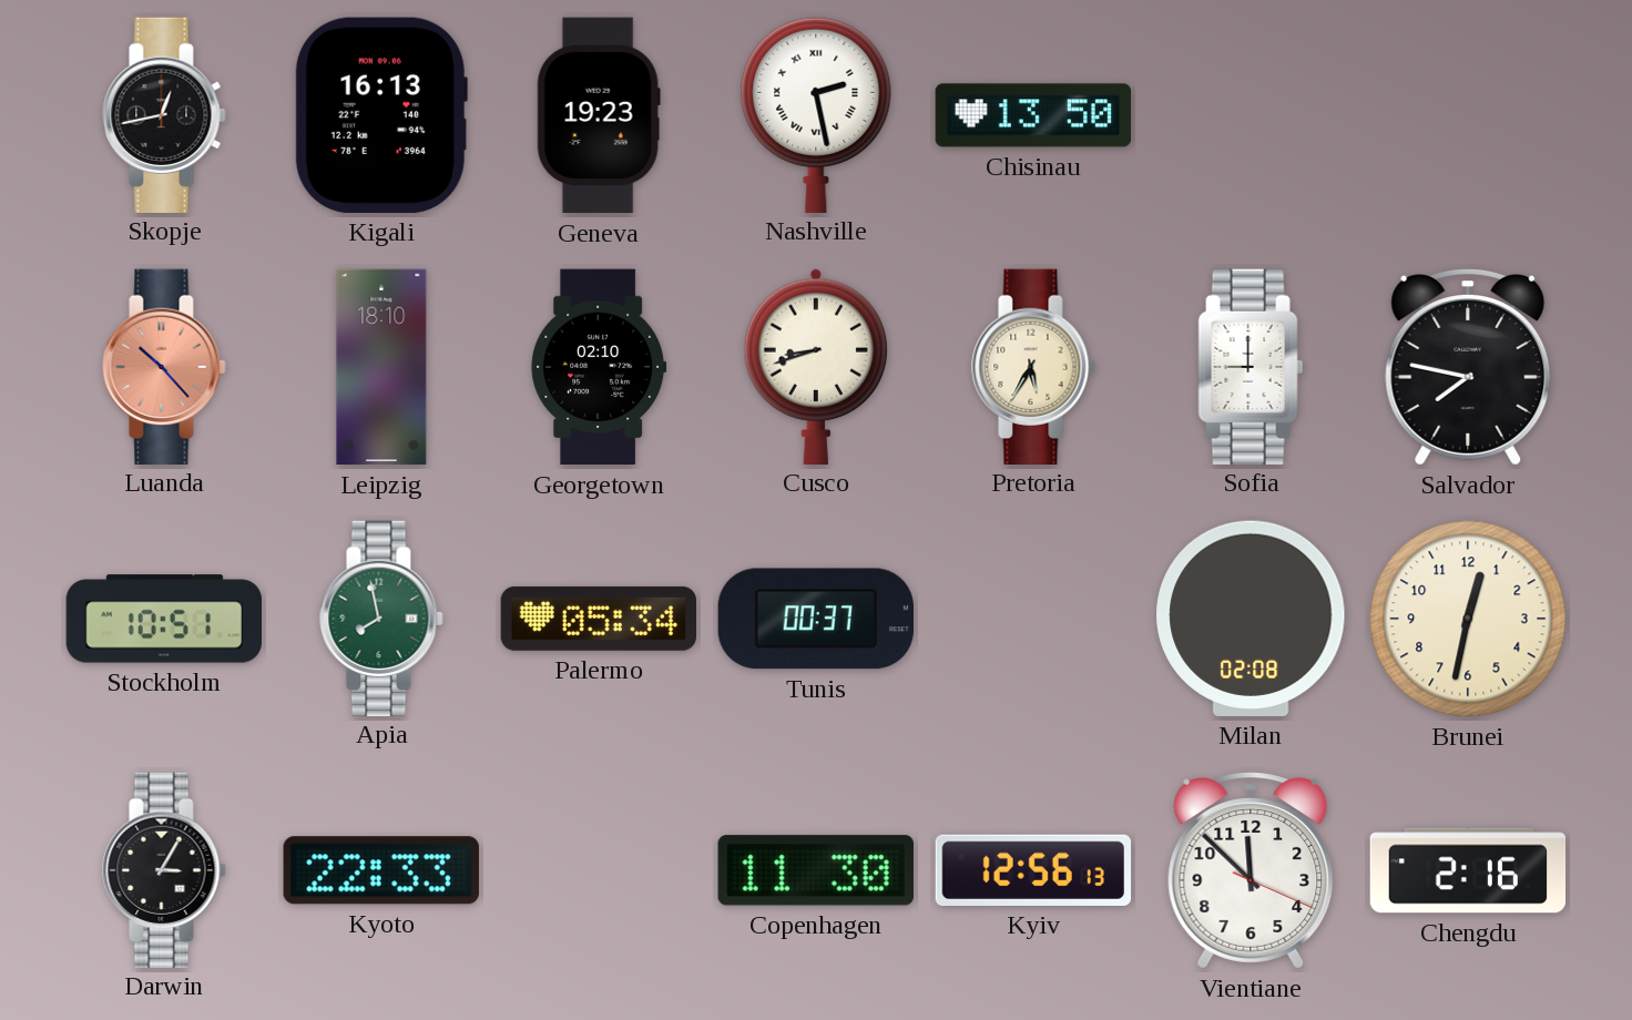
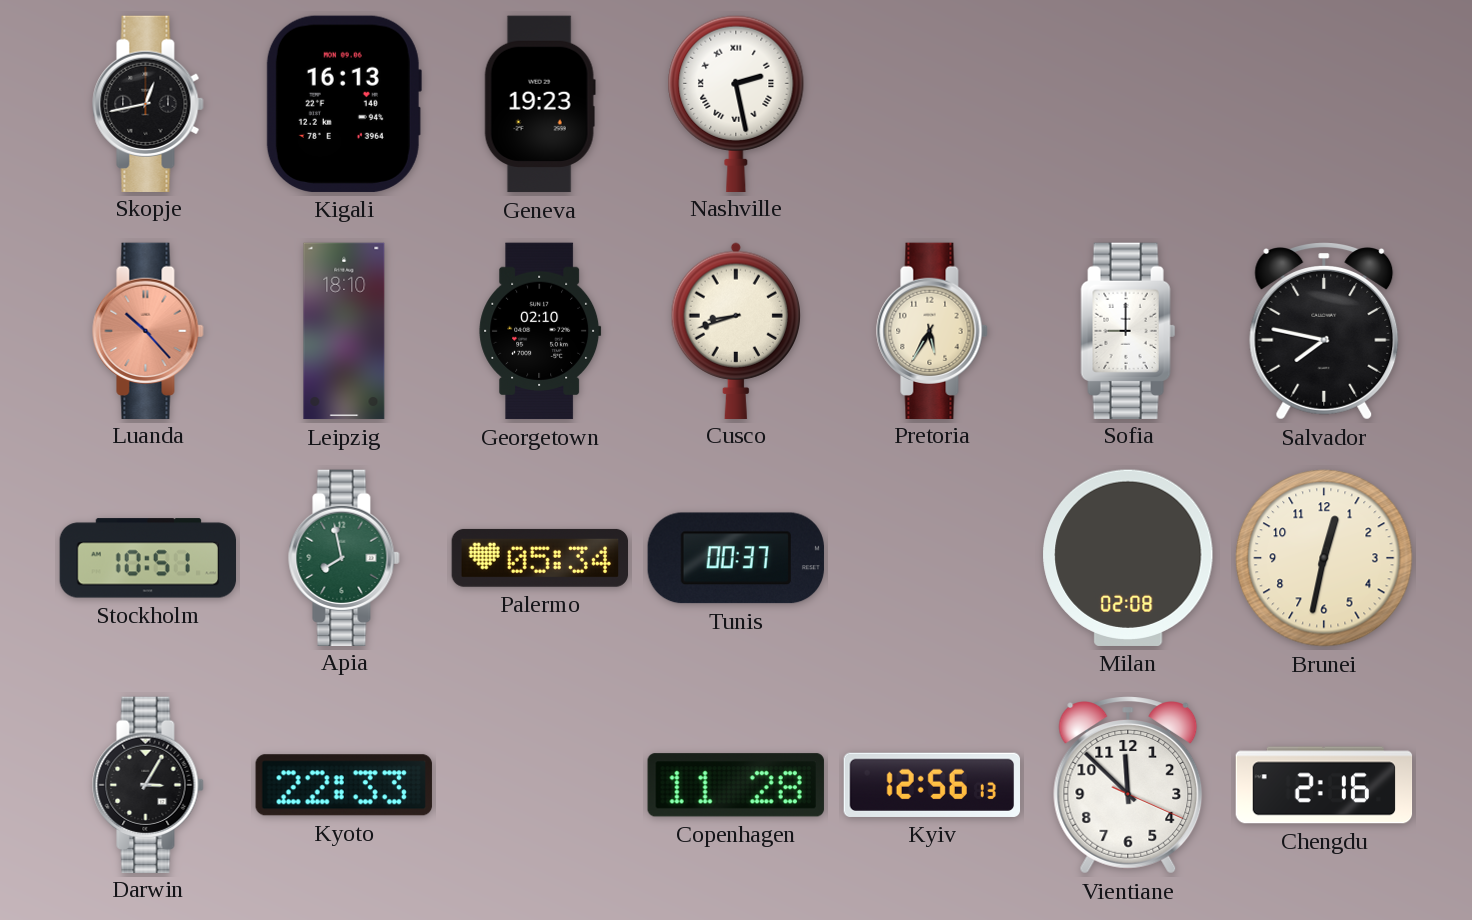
Chisinau: 13:50 -> none (1033, 115)
Copenhagen: 11:30 -> 11:28 (736, 785)
